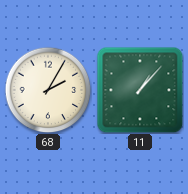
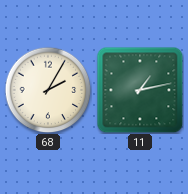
11: 1:07 -> 1:13 (140, 90)
